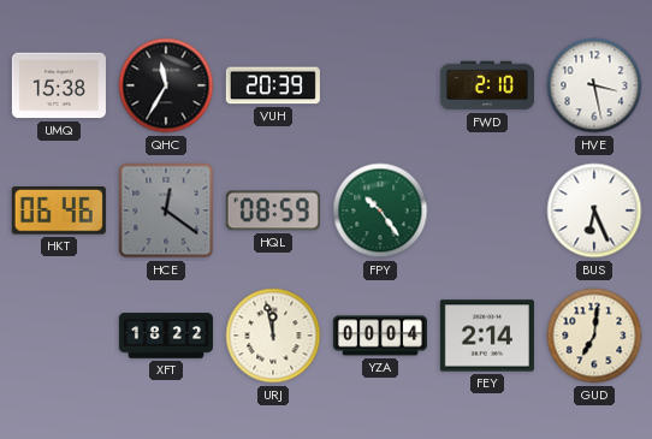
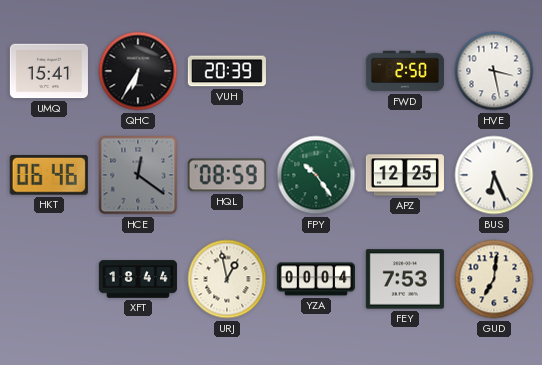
UMQ: 15:38 -> 15:41 (49, 71)
QHC: 11:35 -> 6:35 (138, 71)
FWD: 2:10 -> 2:50 (405, 71)
APZ: none -> 12:25 (405, 175)
XFT: 18:22 -> 18:44 (138, 279)
URJ: 11:58 -> 12:58 (227, 279)
FEY: 2:14 -> 7:53 (405, 279)
